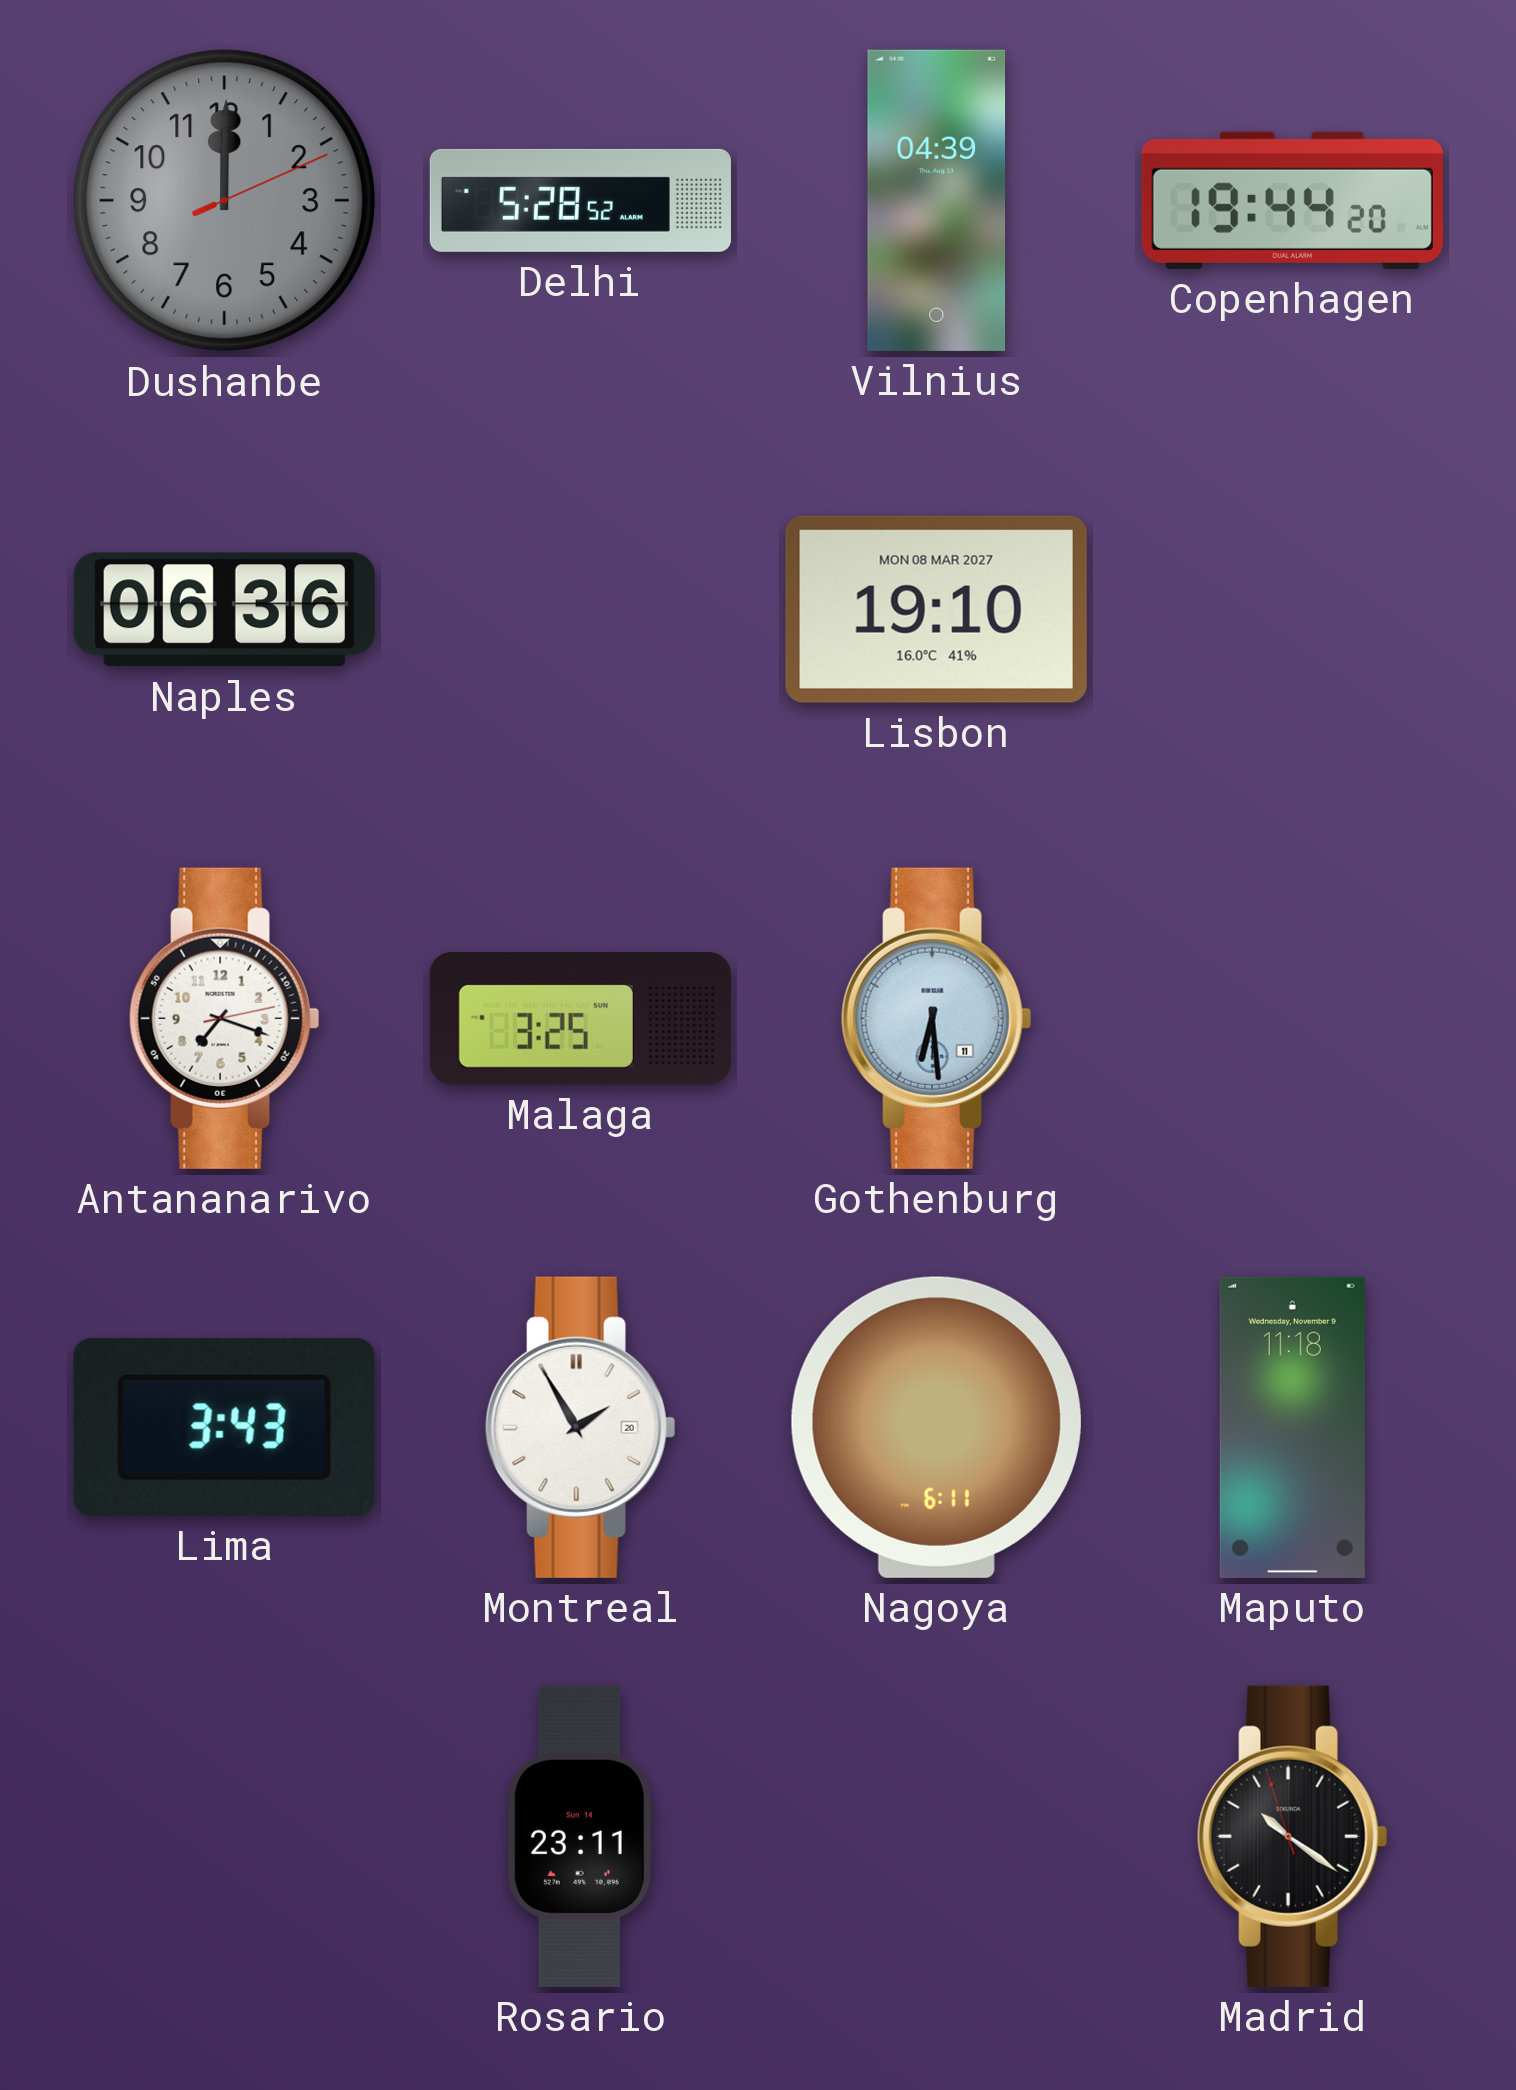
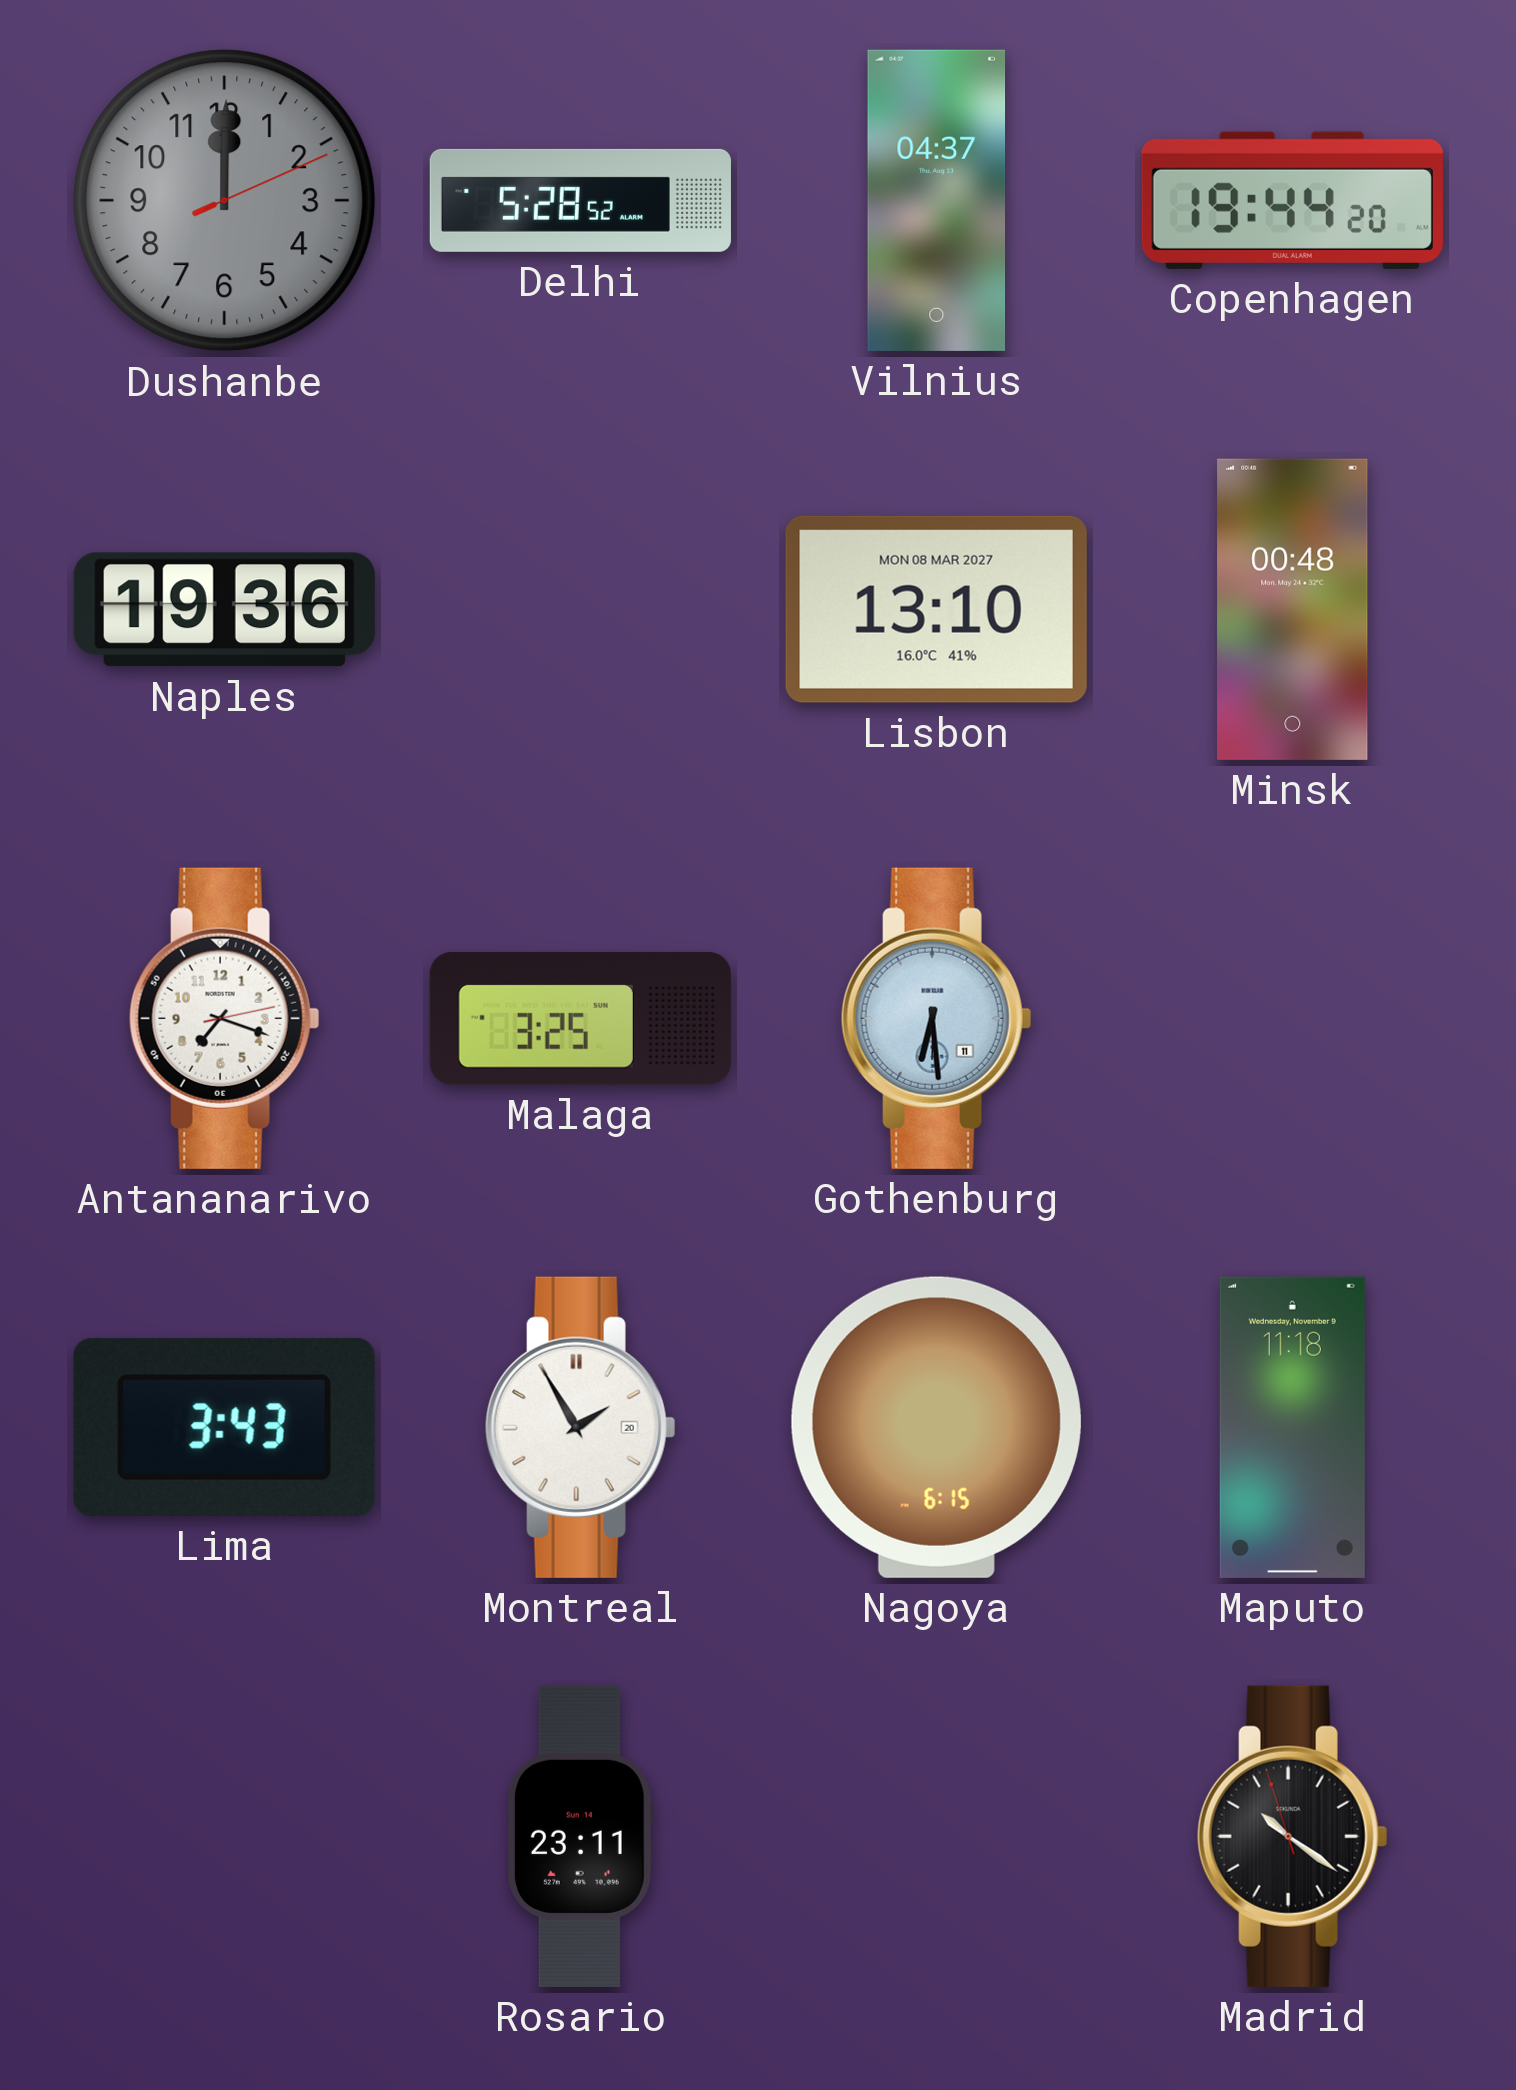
Vilnius: 04:39 -> 04:37 (937, 200)
Naples: 06:36 -> 19:36 (224, 610)
Lisbon: 19:10 -> 13:10 (936, 609)
Minsk: none -> 00:48 (1293, 609)
Nagoya: 6:11 -> 6:15 (936, 1427)
